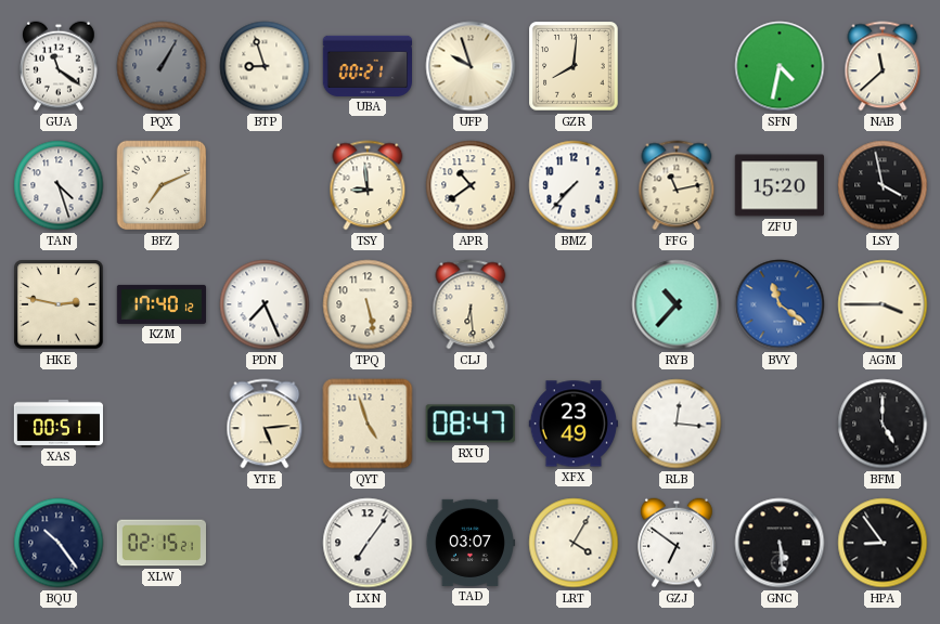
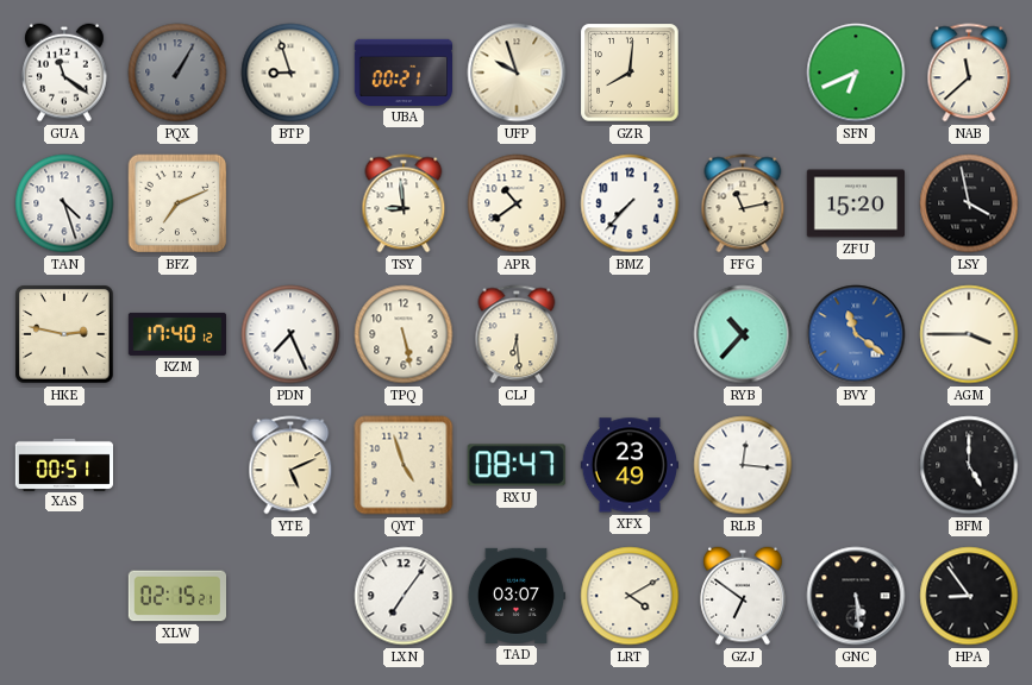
SFN: 4:32 -> 6:41 (856, 73)
YTE: 5:14 -> 5:11 (290, 465)
BQU: 10:24 -> none (59, 543)
LRT: 4:05 -> 4:10 (630, 596)
